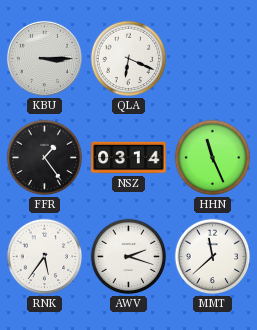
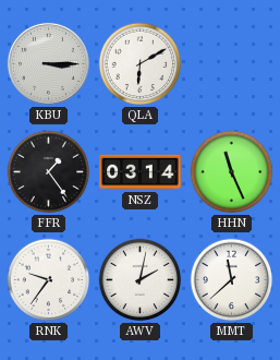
QLA: 6:19 -> 6:10 (141, 64)
RNK: 5:36 -> 9:36 (49, 280)
AWV: 2:18 -> 2:02 (141, 280)
